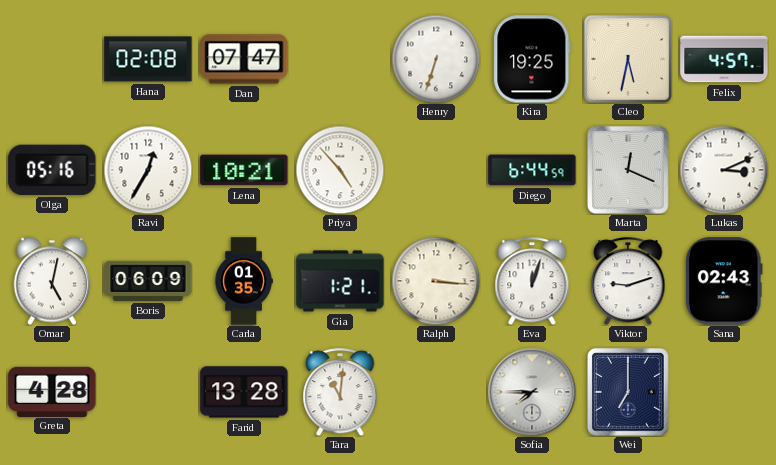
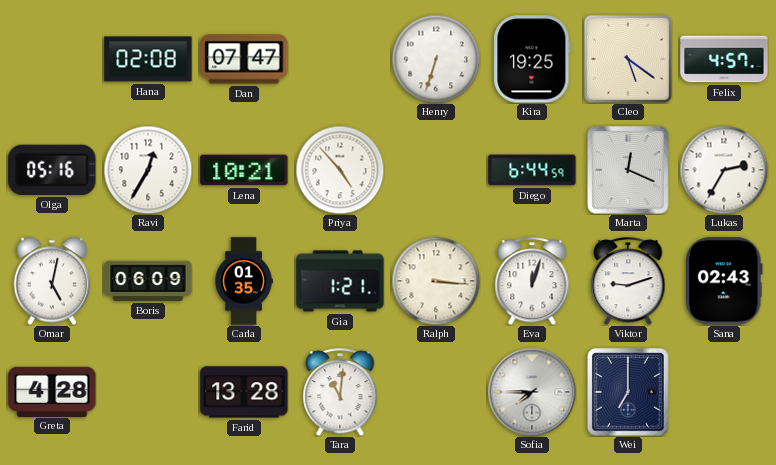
Cleo: 5:32 -> 5:21 (629, 60)
Lukas: 3:11 -> 2:35 (724, 170)
